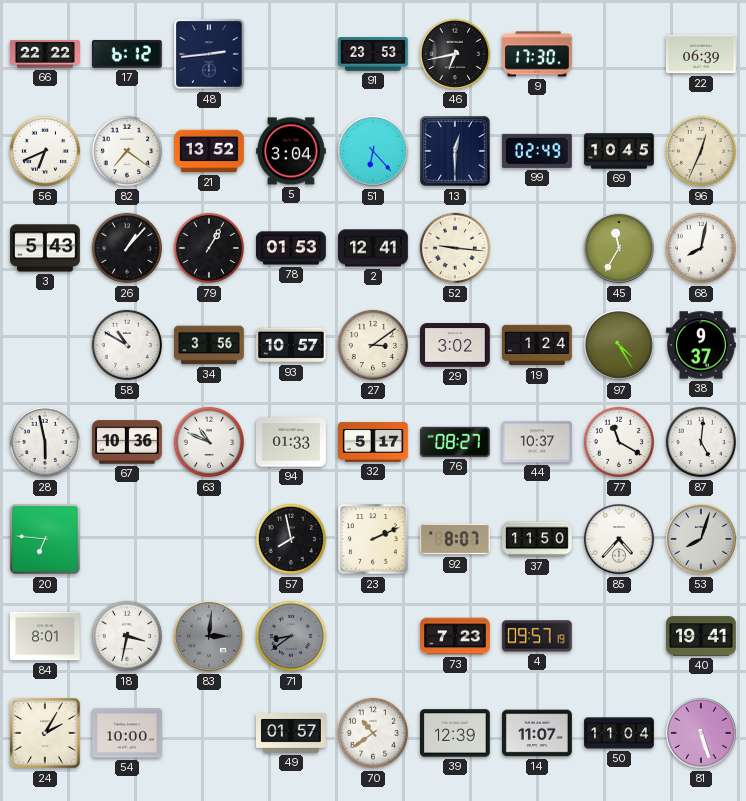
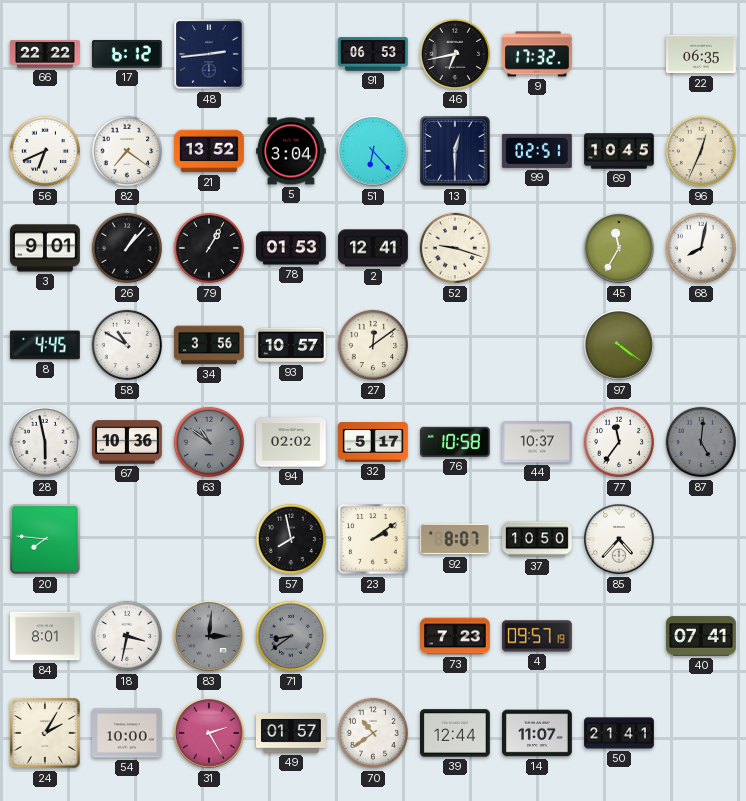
91: 23:53 -> 06:53 (373, 54)
9: 17:30 -> 17:32 (538, 54)
22: 06:39 -> 06:35 (702, 54)
99: 02:49 -> 02:51 (537, 151)
3: 5:43 -> 9:01 (46, 248)
52: 9:16 -> 9:18 (455, 248)
8: none -> 4:45 (45, 345)
27: 3:09 -> 12:09 (373, 345)
29: 3:02 -> none (456, 345)
19: 1:24 -> none (538, 345)
97: 4:25 -> 4:21 (619, 345)
38: 9:37 -> none (702, 345)
63: 10:49 -> 10:51 (209, 442)
63 dial: white -> grey (209, 442)
94: 01:33 -> 02:02 (292, 442)
76: 08:27 -> 10:58 (455, 442)
77: 11:20 -> 11:36 (619, 442)
87 dial: white -> grey (701, 442)
20: 6:46 -> 7:46 (45, 539)
23: 2:11 -> 2:09 (373, 539)
37: 11:50 -> 10:50 (538, 539)
53: 8:03 -> none (701, 539)
40: 19:41 -> 07:41 (702, 636)
31: none -> 2:25 (209, 733)
39: 12:39 -> 12:44 (456, 733)
50: 11:04 -> 21:41 (619, 733)
81: 5:27 -> none (701, 733)
